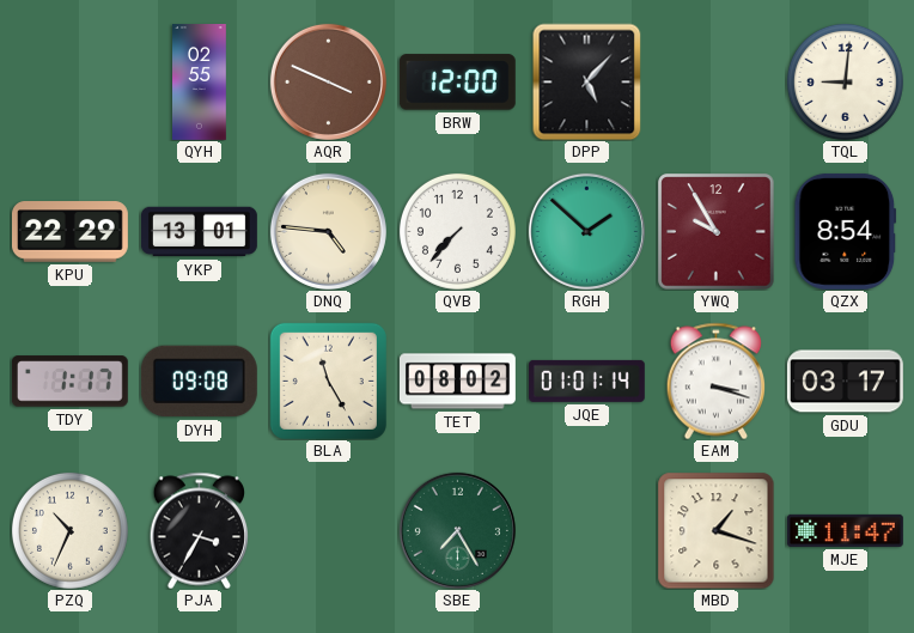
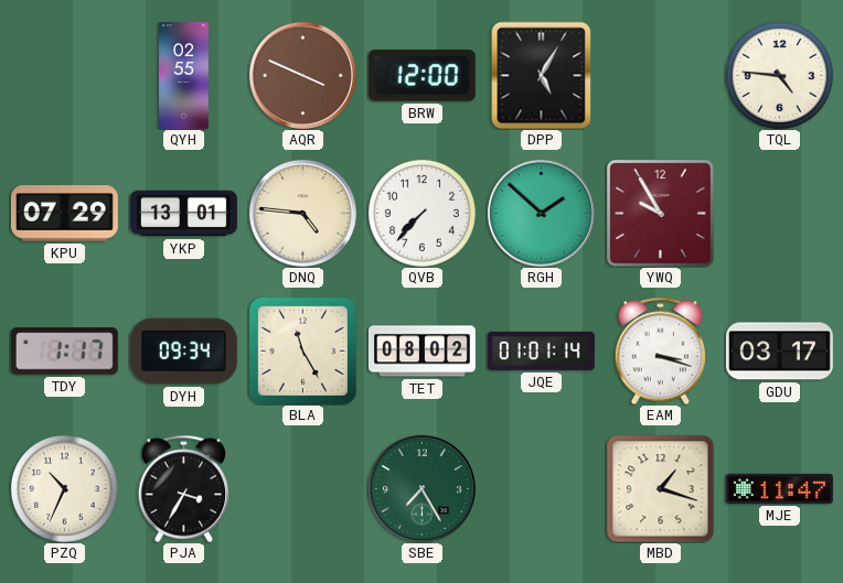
DPP: 5:07 -> 5:05 (542, 75)
TQL: 9:01 -> 4:46 (779, 75)
KPU: 22:29 -> 07:29 (64, 214)
QZX: 8:54 -> none (846, 231)
DYH: 09:08 -> 09:34 (183, 352)
